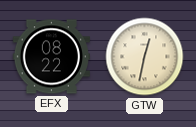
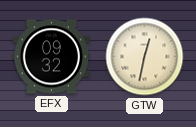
EFX: 08:22 -> 09:32 (51, 57)
